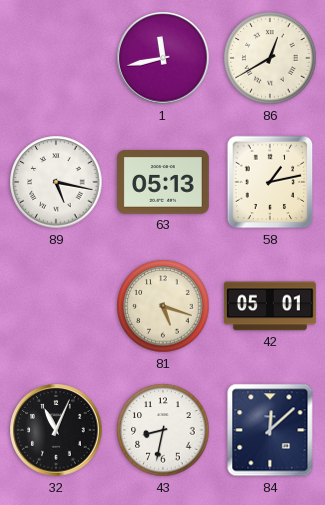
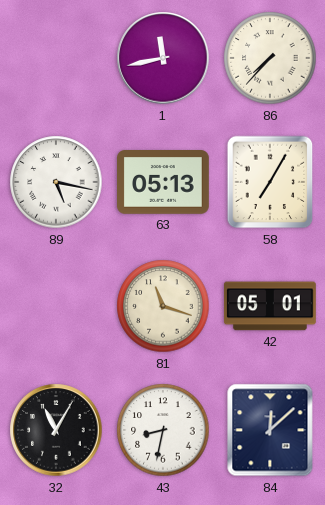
86: 12:40 -> 7:37 (270, 58)
58: 1:13 -> 7:05 (270, 182)
81: 5:18 -> 11:18 (163, 306)
32: 11:04 -> 11:05 (56, 430)
